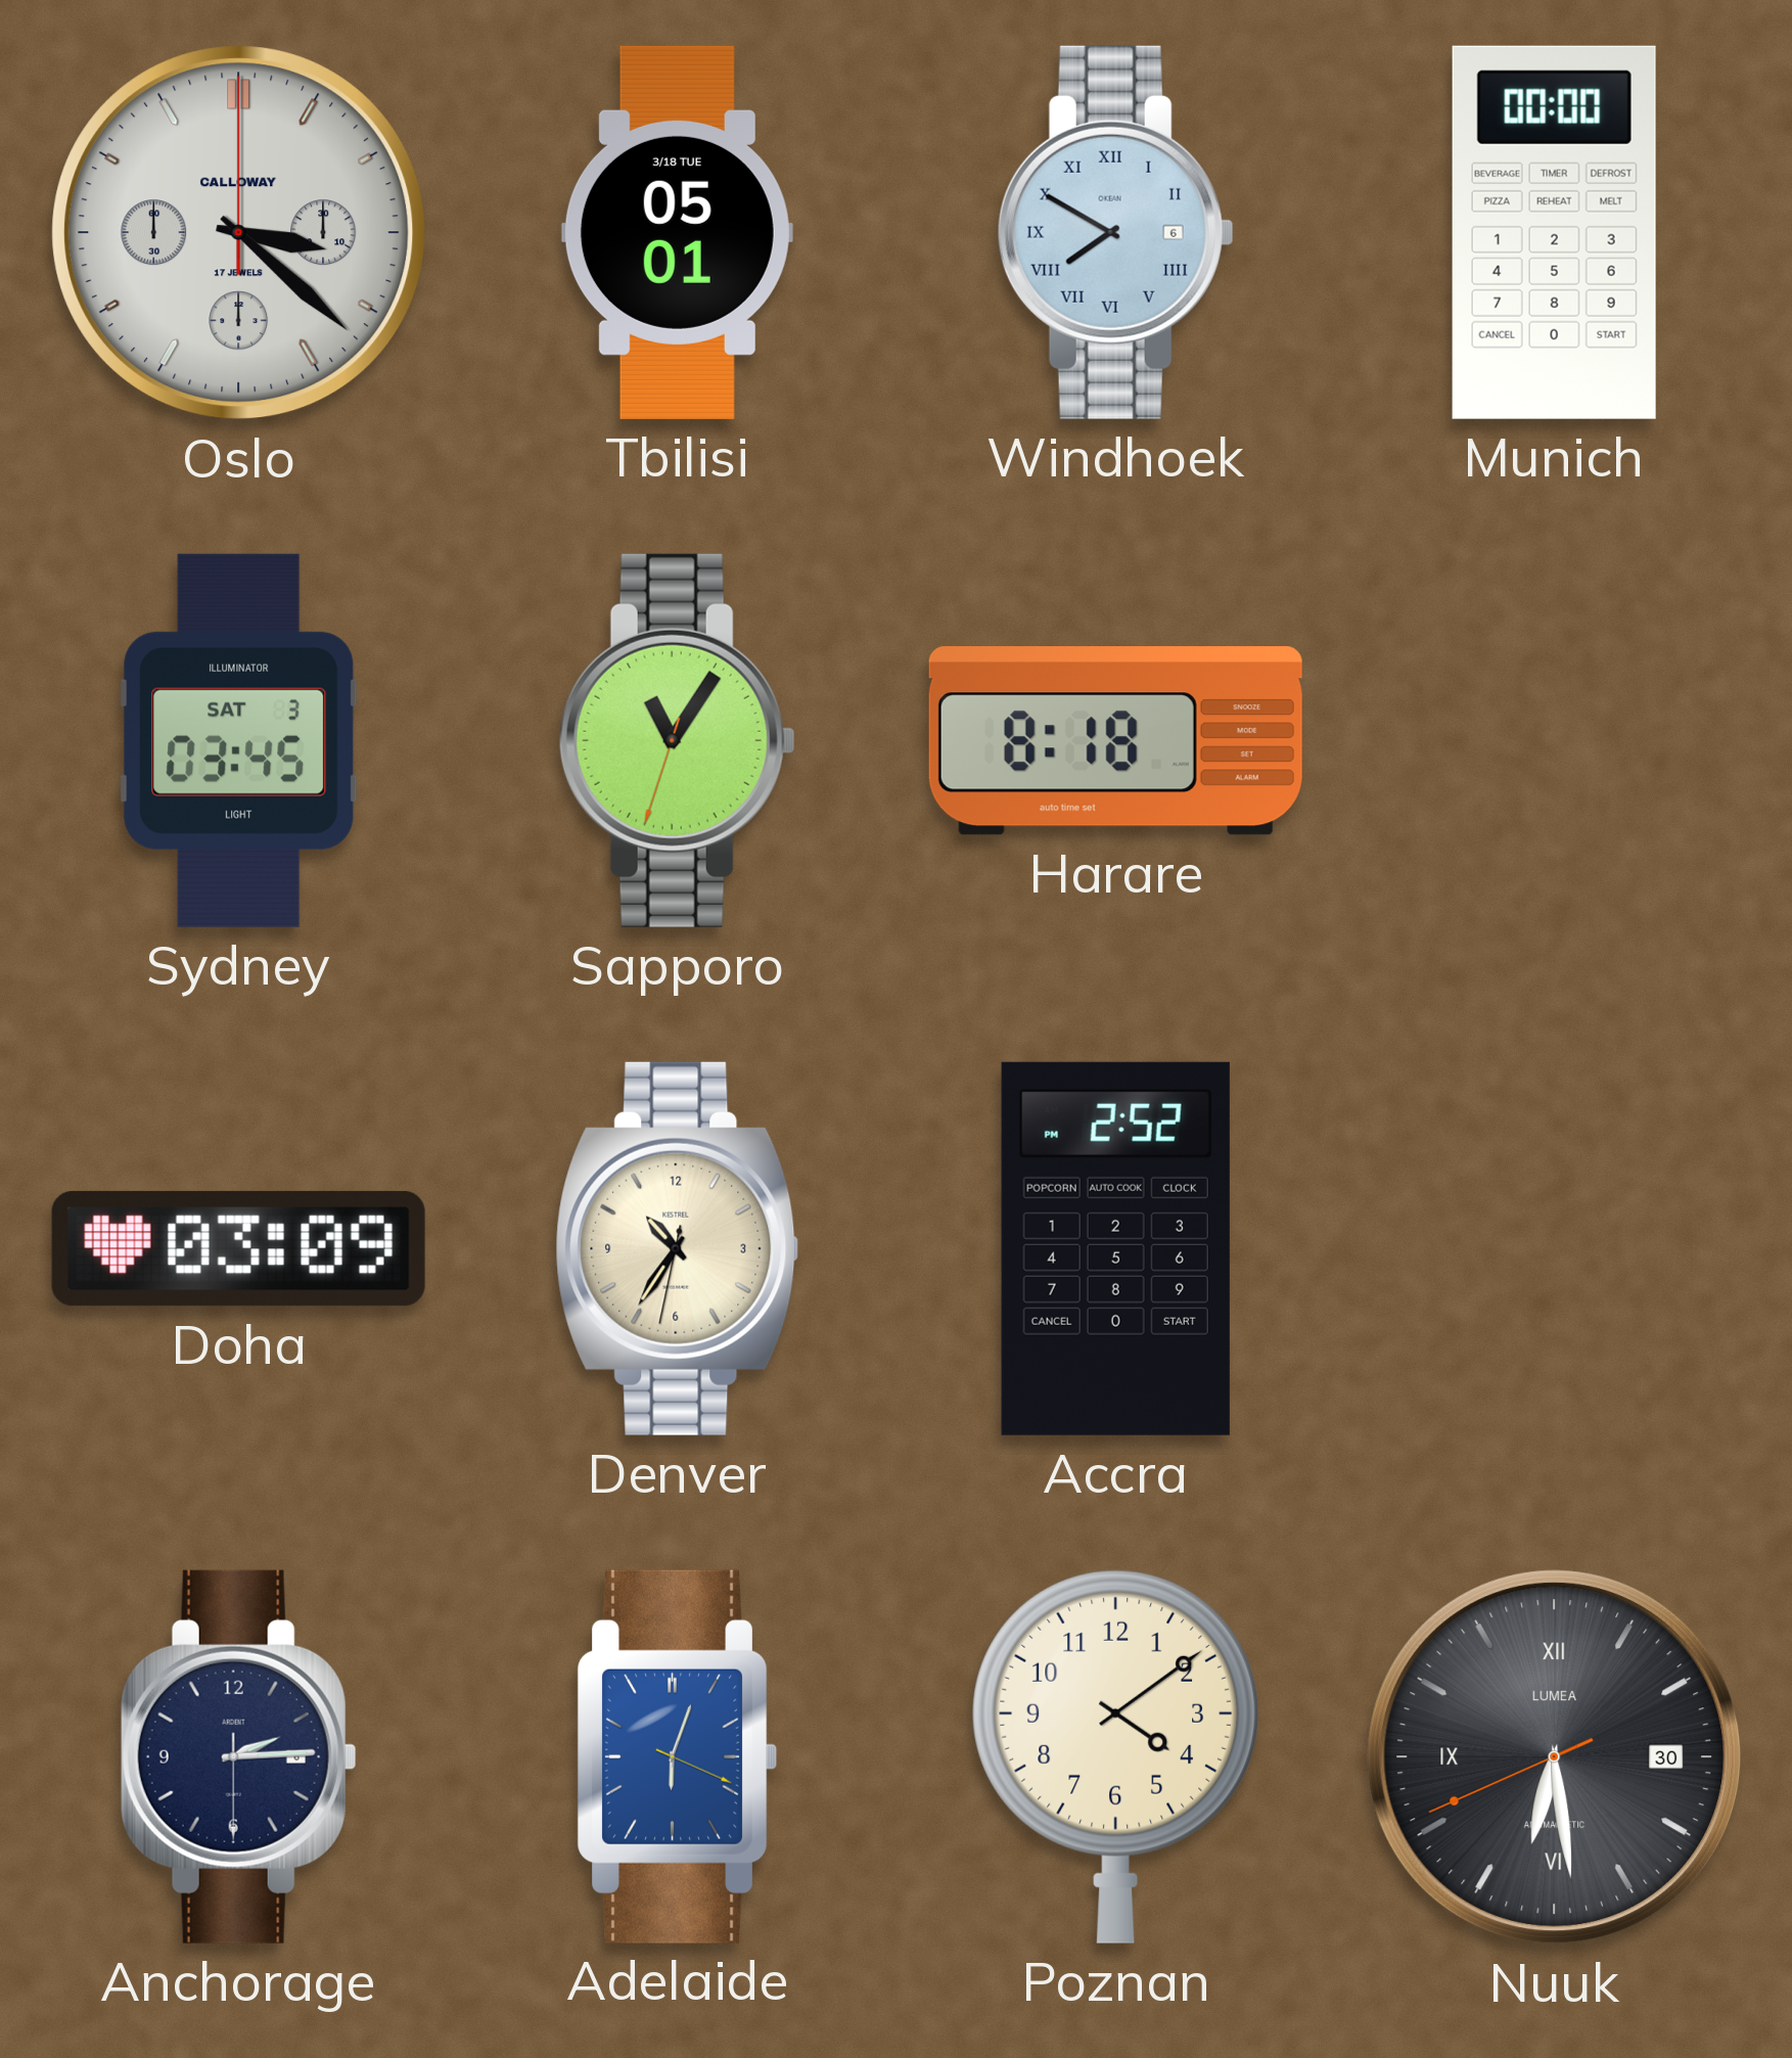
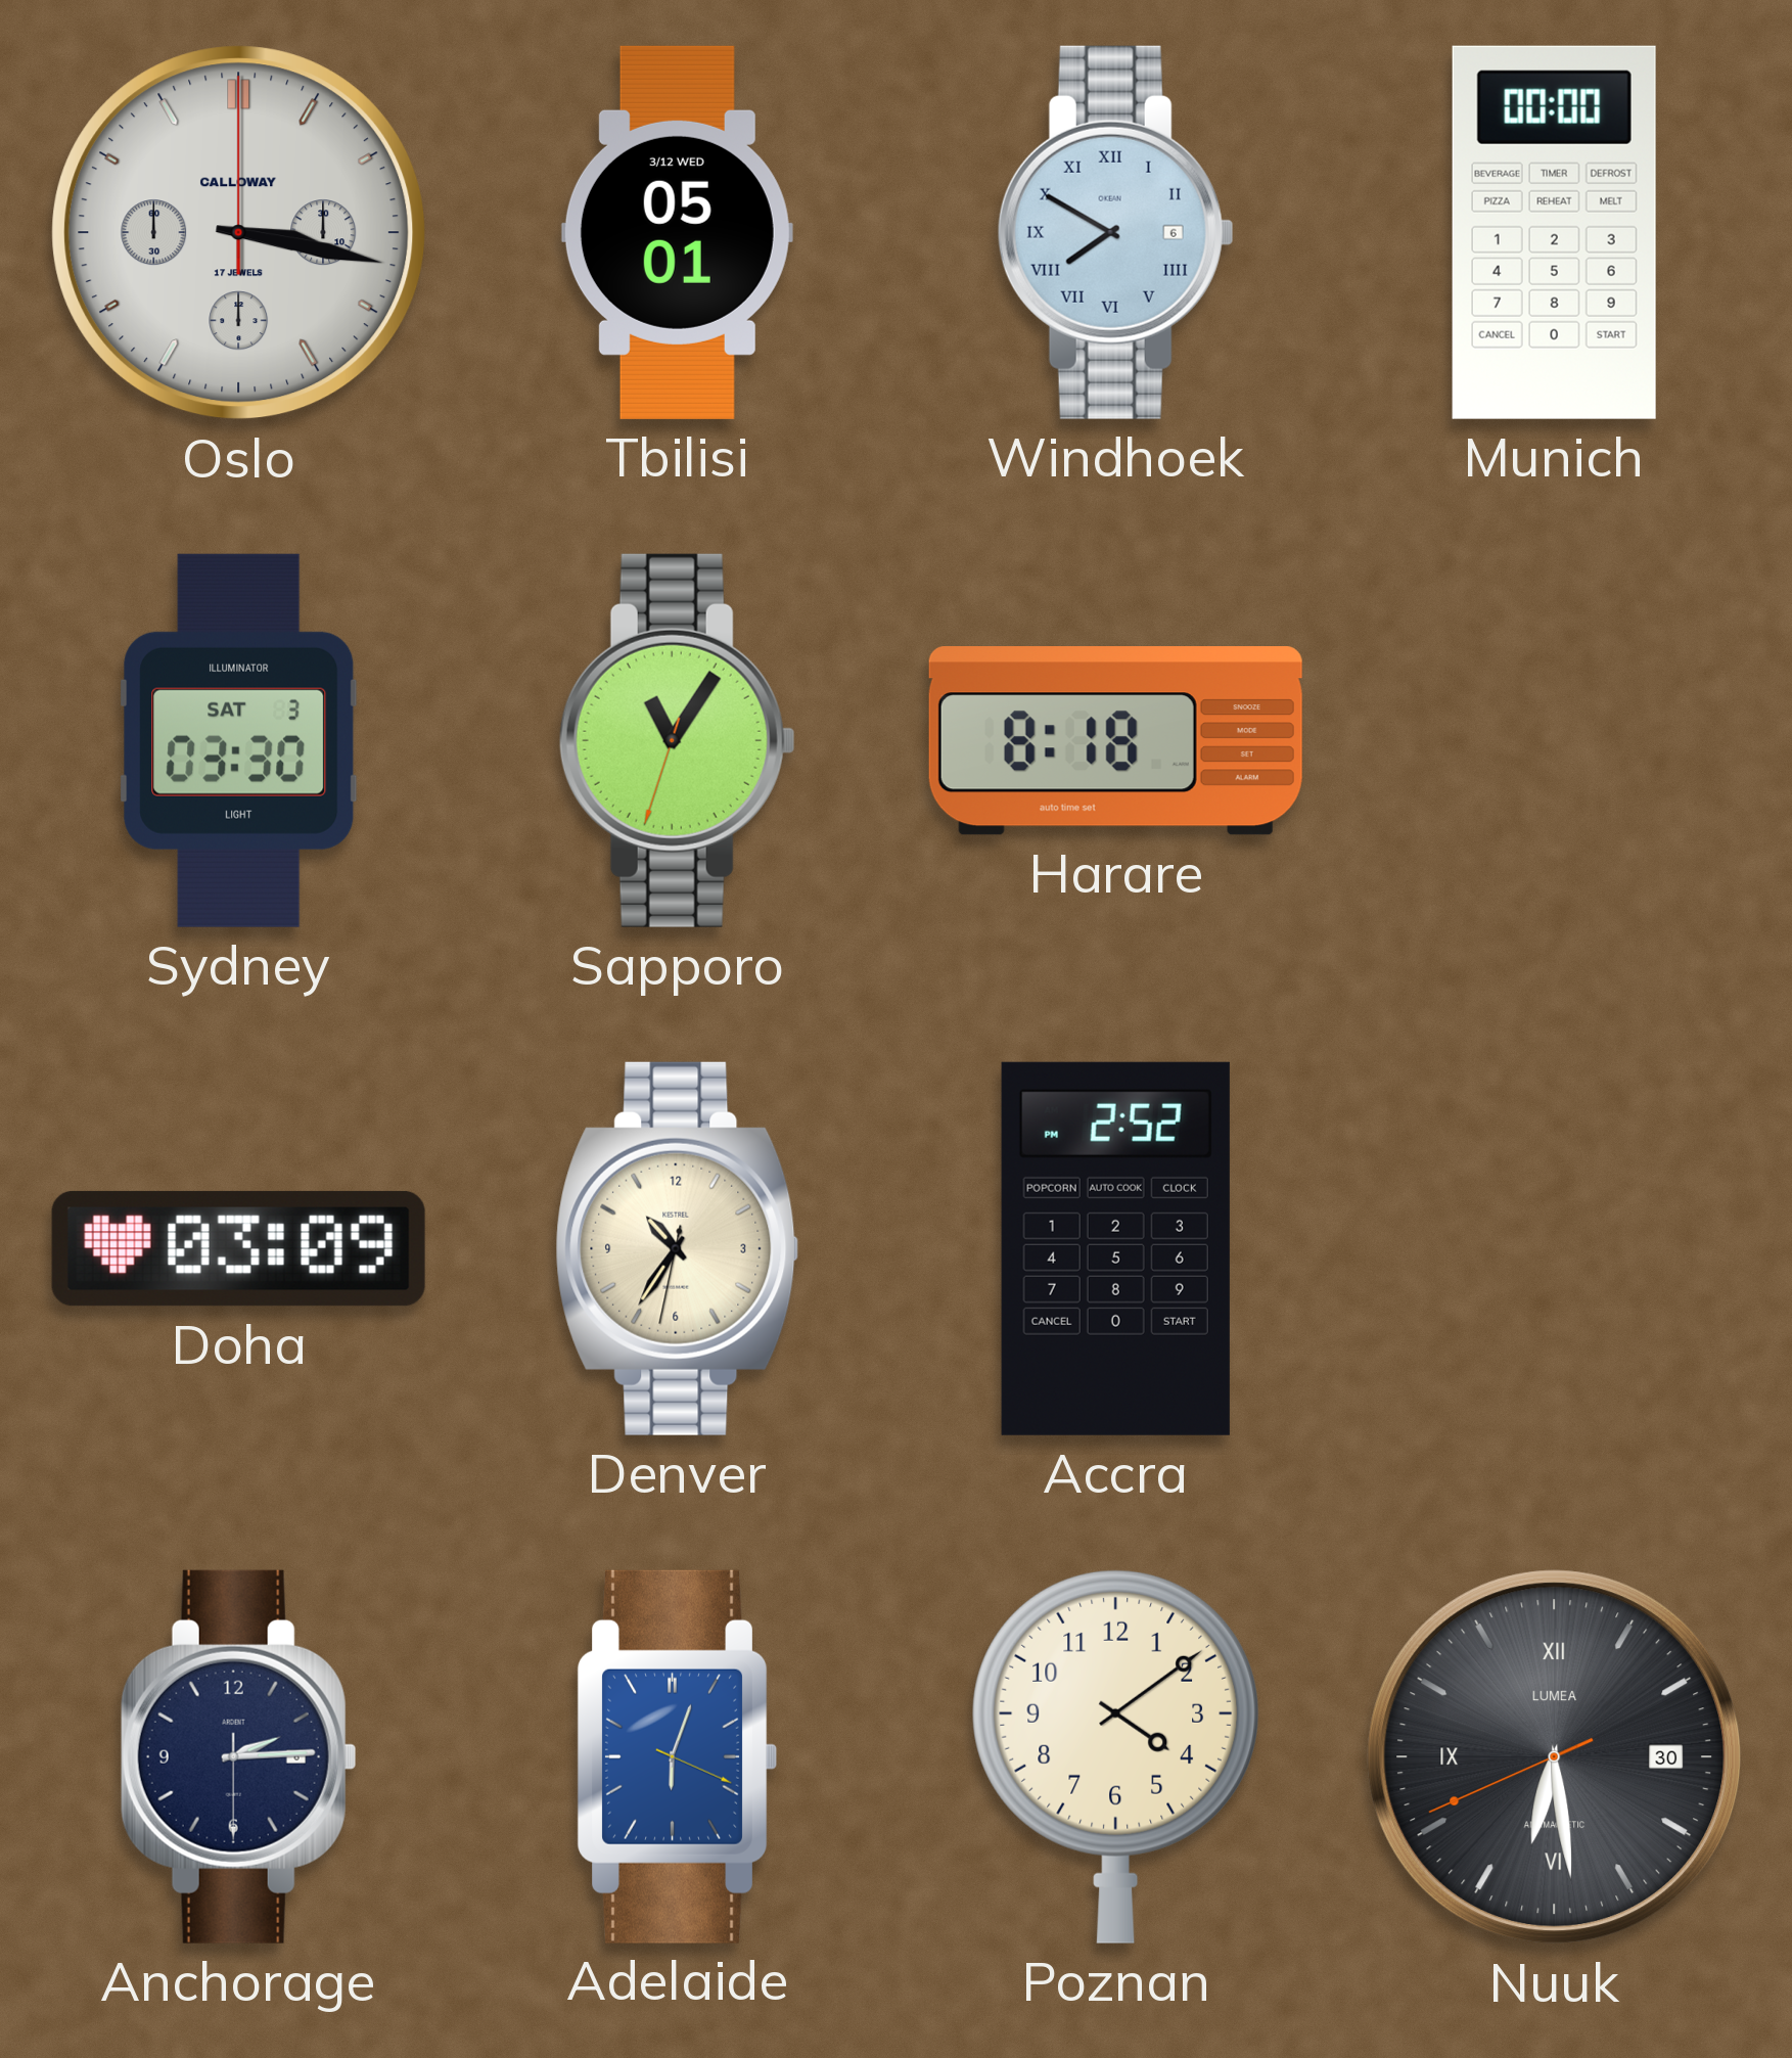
Oslo: 3:22 -> 3:17 (239, 233)
Tbilisi date: 3/18 TUE -> 3/12 WED (677, 232)
Sydney: 03:45 -> 03:30 (239, 740)
